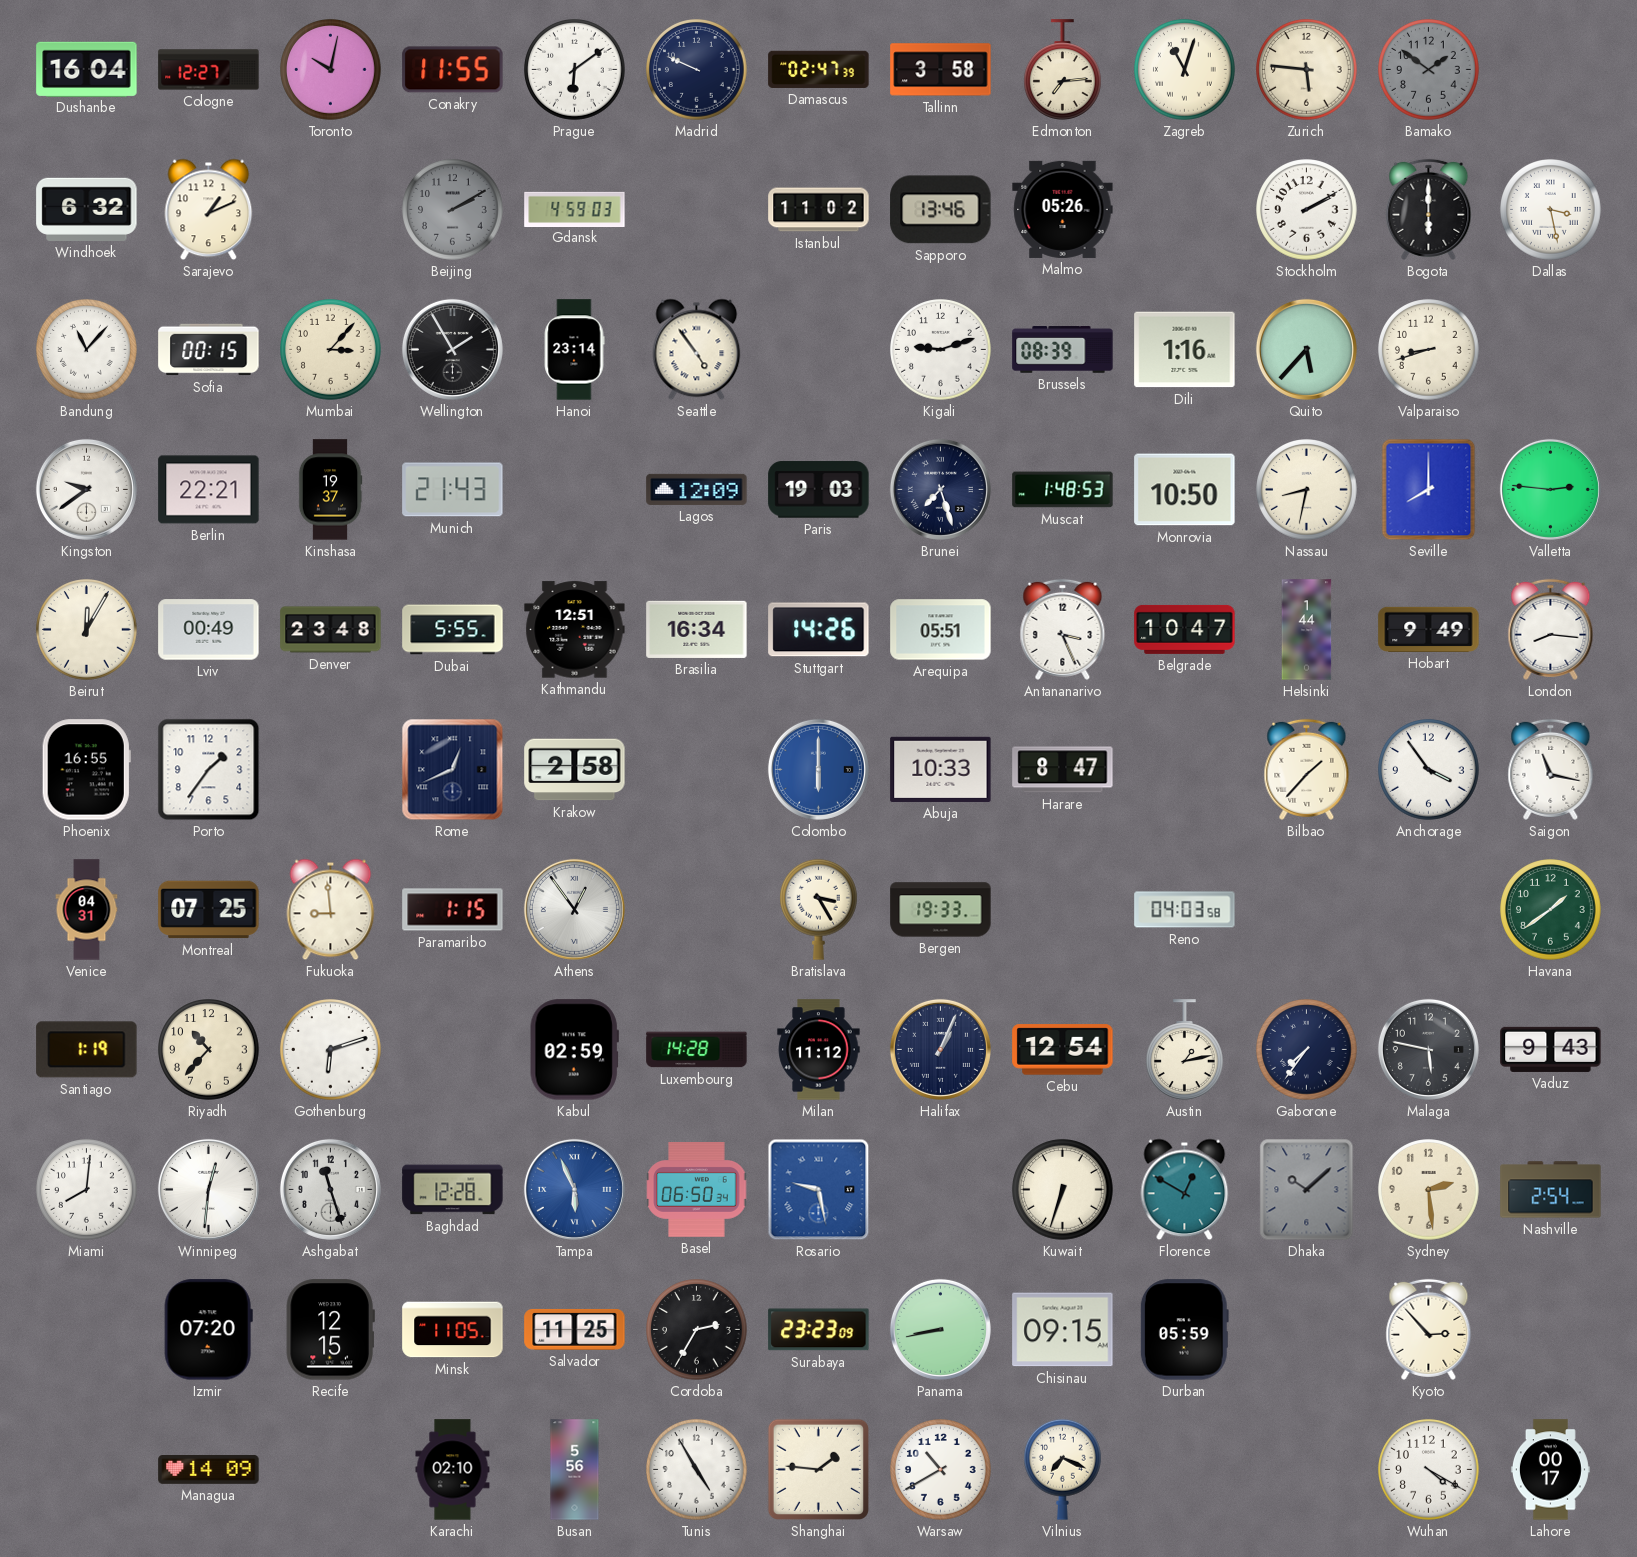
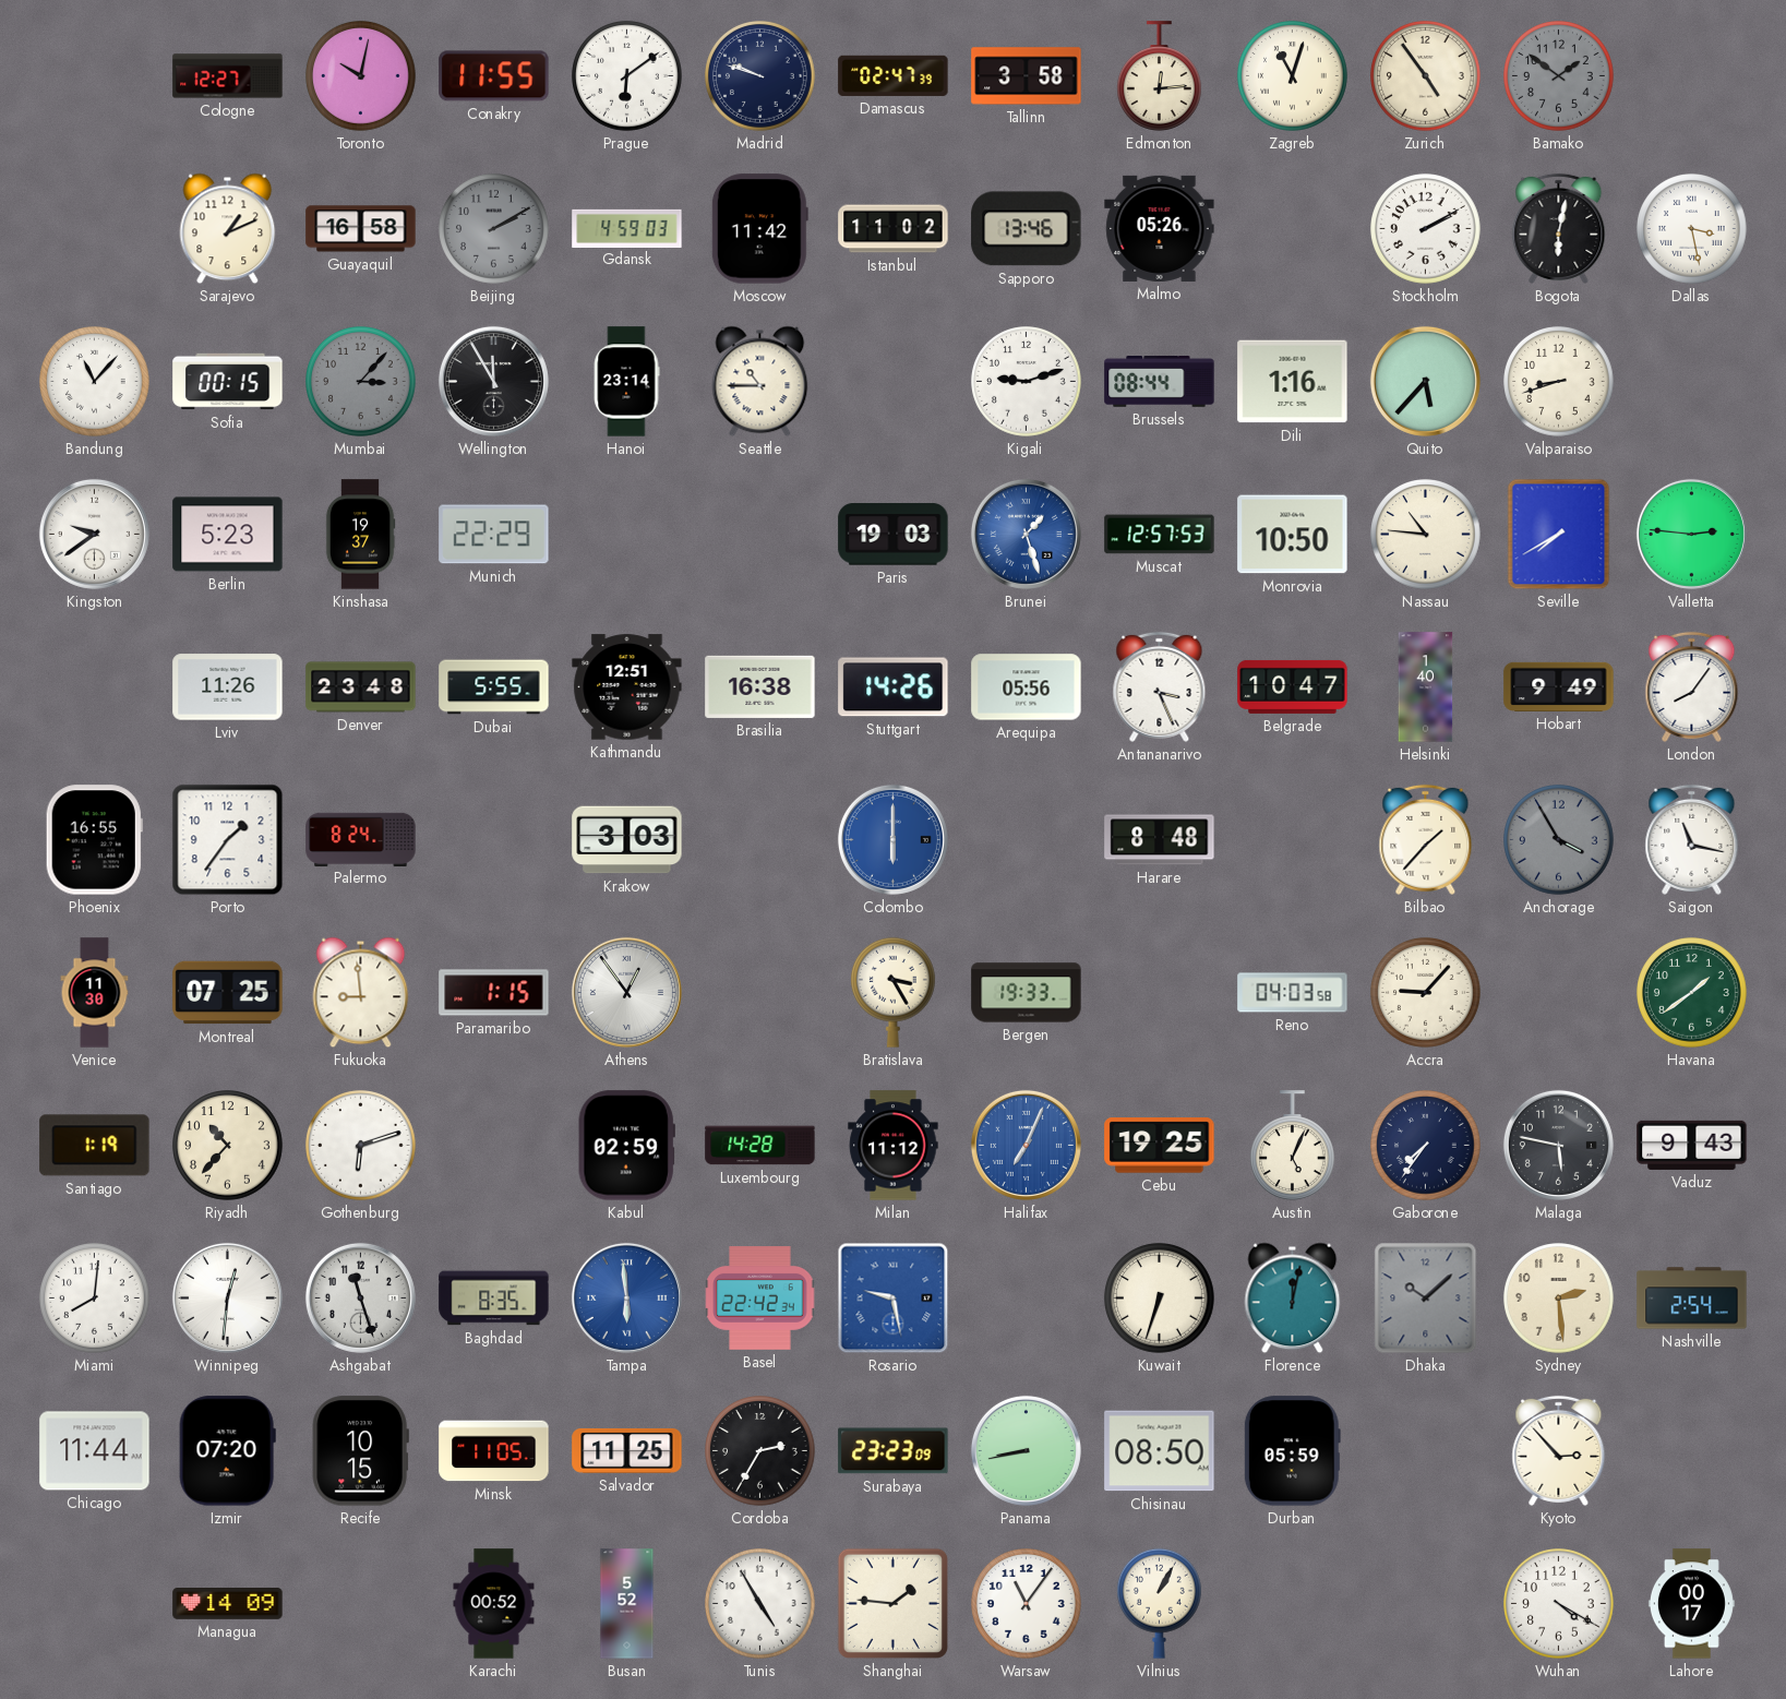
Dushanbe: 16:04 -> none (87, 69)
Madrid: 9:49 -> 9:48 (760, 76)
Edmonton: 7:14 -> 12:14 (1160, 76)
Zurich: 5:46 -> 4:54 (1426, 76)
Windhoek: 6:32 -> none (87, 209)
Guayaquil: none -> 16:58 (361, 229)
Moscow: none -> 11:42 (759, 229)
Bogota: 6:00 -> 6:02 (1559, 228)
Mumbai dial: cream -> grey (361, 382)
Wellington: 1:55 -> 11:55 (493, 381)
Seattle: 4:54 -> 10:45 (760, 382)
Brussels: 08:39 -> 08:44 (1160, 382)
Berlin: 22:21 -> 5:23 (228, 535)
Munich: 21:43 -> 22:29 (494, 535)
Lagos: 12:09 -> none (697, 489)
Brunei: 7:27 -> 1:27 (1026, 534)
Brunei dial: navy -> blue (1026, 534)
Muscat: 1:48 -> 12:57 (1160, 535)
Nassau: 8:32 -> 10:46 (1426, 535)
Seville: 8:00 -> 7:40 (1559, 535)
Beirut: 12:05 -> none (87, 630)
Lviv: 00:49 -> 11:26 (228, 687)
Brasilia: 16:34 -> 16:38 (760, 686)
Arequipa: 05:51 -> 05:56 (1027, 687)
Helsinki: 1:44 -> 1:40 (1426, 687)
London: 8:16 -> 8:06 (1692, 686)
Palermo: none -> 8:24 (361, 839)
Rome: 12:41 -> none (453, 770)
Krakow: 2:58 -> 3:03 (627, 840)
Abuja: 10:33 -> none (941, 769)
Harare: 8:47 -> 8:48 (1160, 840)
Anchorage: 3:54 -> 3:55 (1559, 840)
Anchorage dial: white -> grey (1559, 840)
Venice: 04:31 -> 11:30 (95, 993)
Accra: none -> 9:07 (1426, 993)
Halifax: 1:04 -> 7:04 (1026, 1145)
Halifax dial: navy -> blue (1026, 1145)
Cebu: 12:54 -> 19:25 (1160, 1146)
Austin: 1:13 -> 5:04 (1293, 1146)
Baghdad: 12:28 -> 8:35 (494, 1299)
Tampa: 5:56 -> 5:59 (626, 1297)
Basel: 06:50 -> 22:42 (760, 1299)
Florence: 12:50 -> 12:02 (1293, 1299)
Chicago: none -> 11:44 (95, 1451)
Recife: 12:15 -> 10:15 (360, 1451)
Chisinau: 09:15 -> 08:50 (1160, 1451)
Karachi: 02:10 -> 00:52 (494, 1604)
Busan: 5:56 -> 5:52 (627, 1604)
Warsaw: 10:40 -> 11:06 (1027, 1604)
Vilnius: 7:19 -> 1:05 (1160, 1603)
